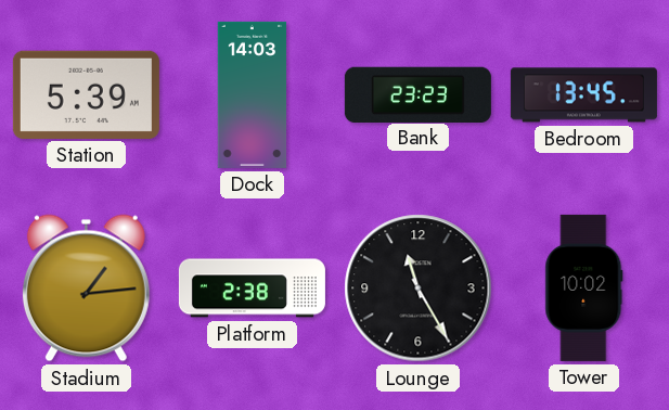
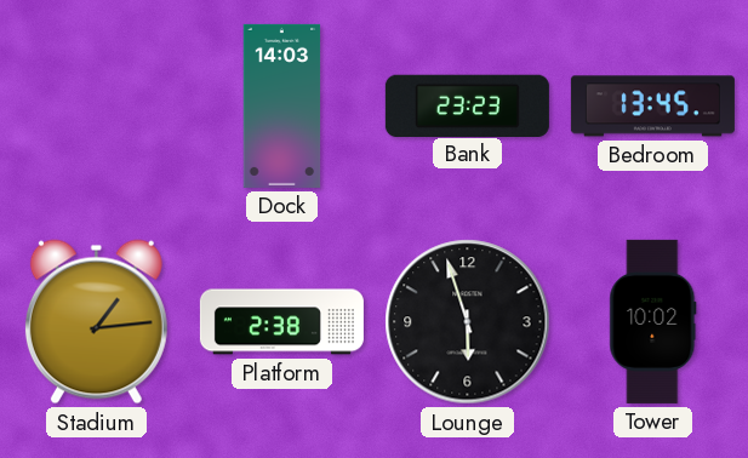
Station: 5:39 -> none (86, 94)
Lounge: 11:25 -> 5:57 (468, 322)
